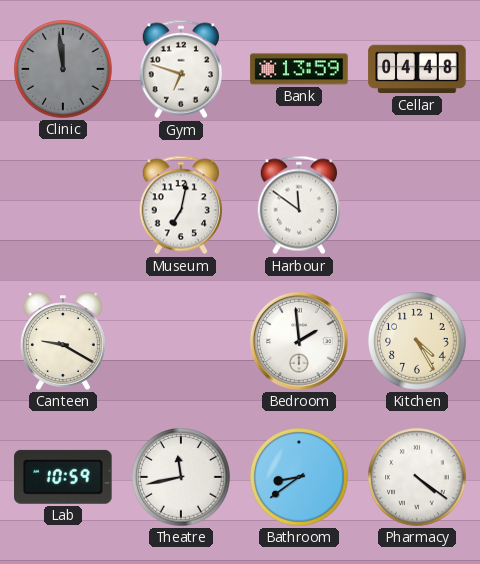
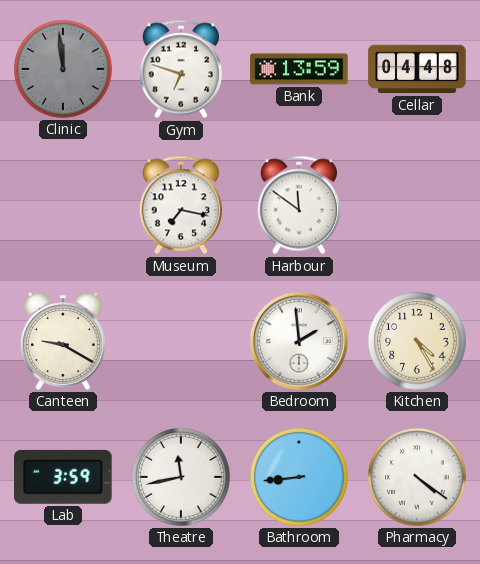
Museum: 7:02 -> 7:17 (180, 205)
Lab: 10:59 -> 3:59 (63, 477)
Bathroom: 8:39 -> 8:44 (299, 477)
